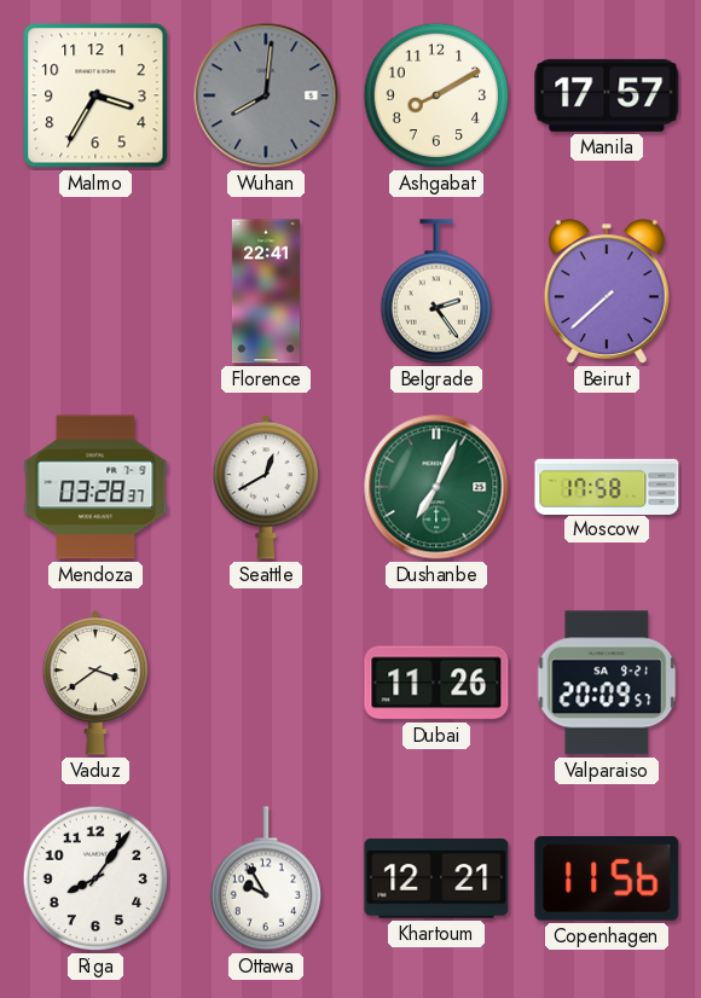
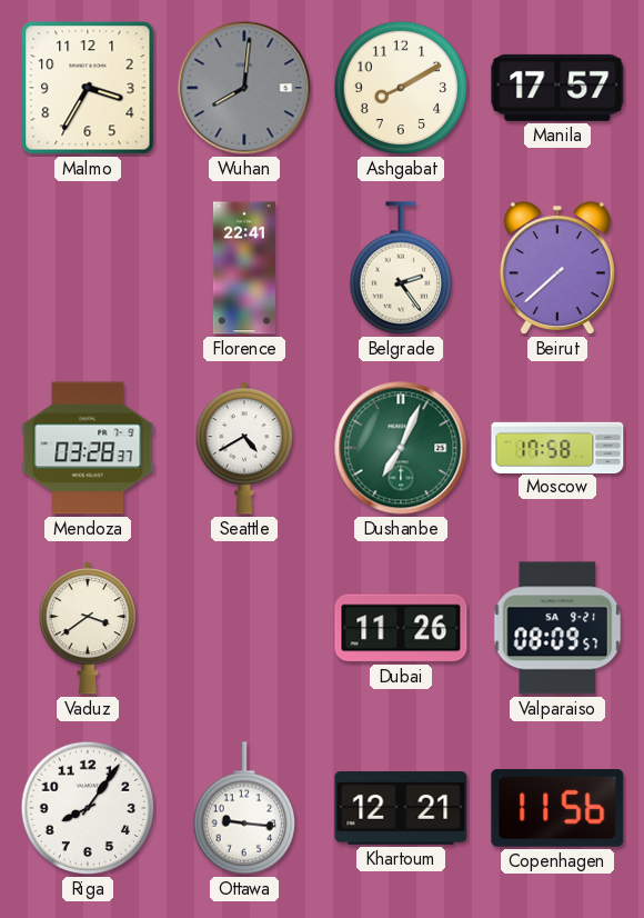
Seattle: 12:40 -> 4:40 (244, 449)
Valparaiso: 20:09 -> 08:09 (557, 628)
Ottawa: 9:55 -> 9:16 (243, 808)
